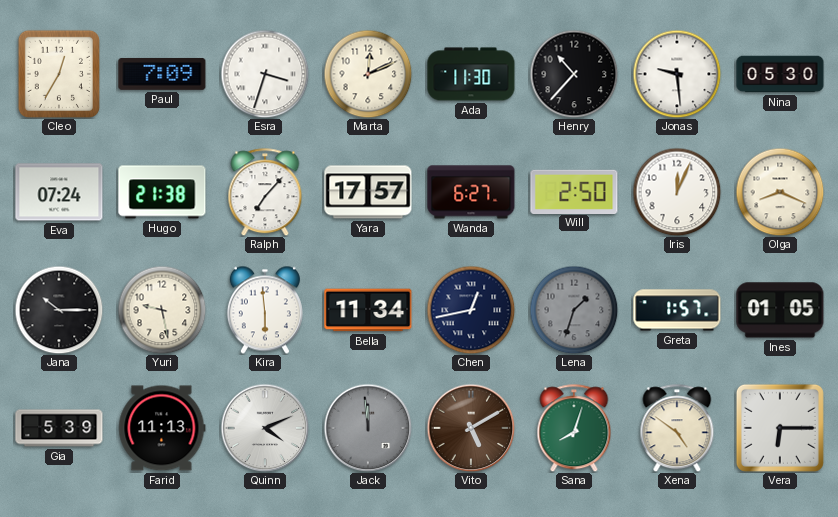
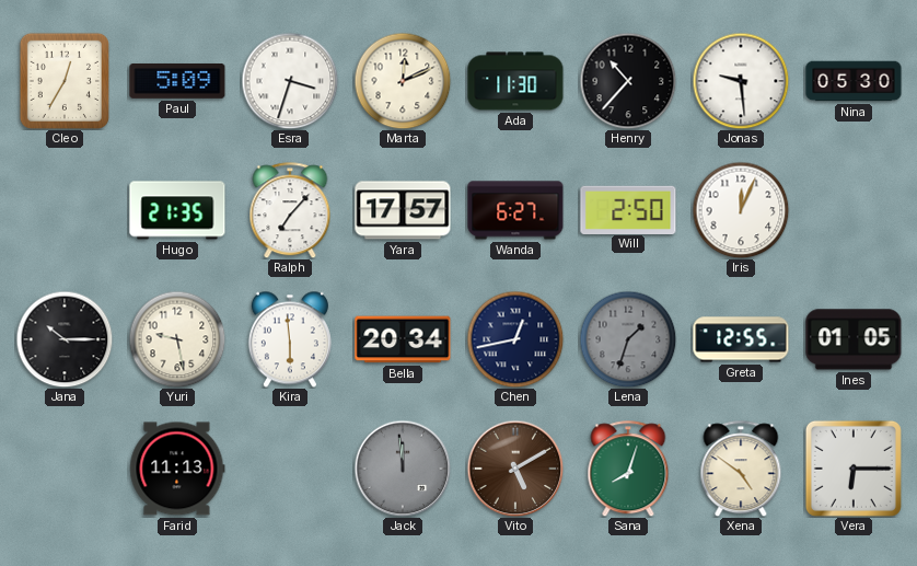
Paul: 7:09 -> 5:09 (177, 81)
Eva: 07:24 -> none (59, 192)
Hugo: 21:38 -> 21:35 (177, 210)
Olga: 8:19 -> none (780, 192)
Bella: 11:34 -> 20:34 (403, 339)
Greta: 1:57 -> 12:55 (741, 339)
Gia: 5:39 -> none (59, 428)
Quinn: 4:11 -> none (265, 428)
